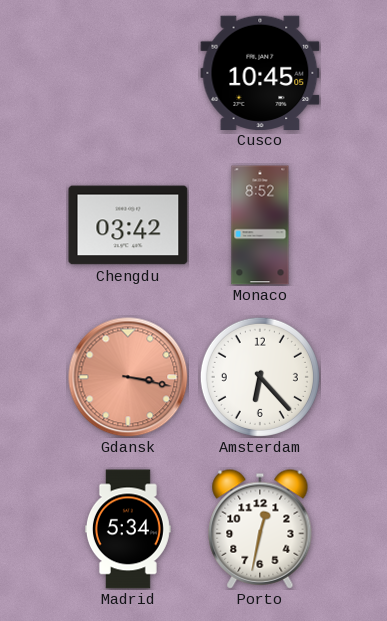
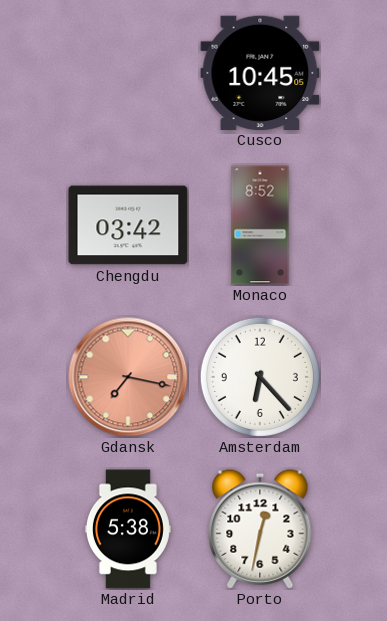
Gdansk: 3:17 -> 7:17 (128, 377)
Madrid: 5:34 -> 5:38 (128, 529)
